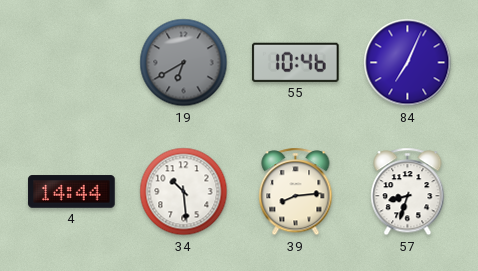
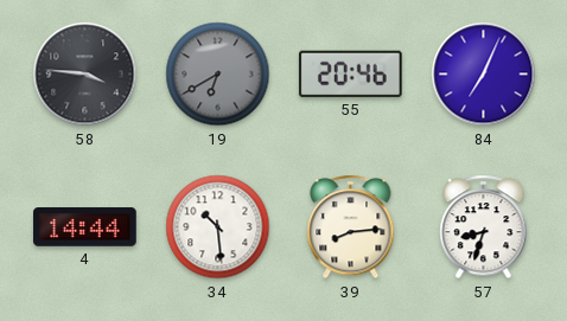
58: none -> 3:46 (85, 75)
55: 10:46 -> 20:46 (350, 73)
